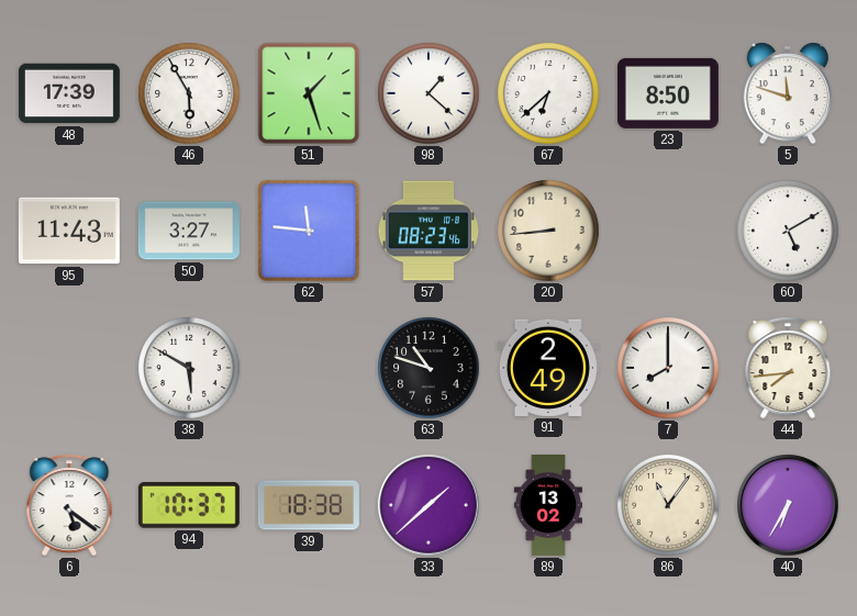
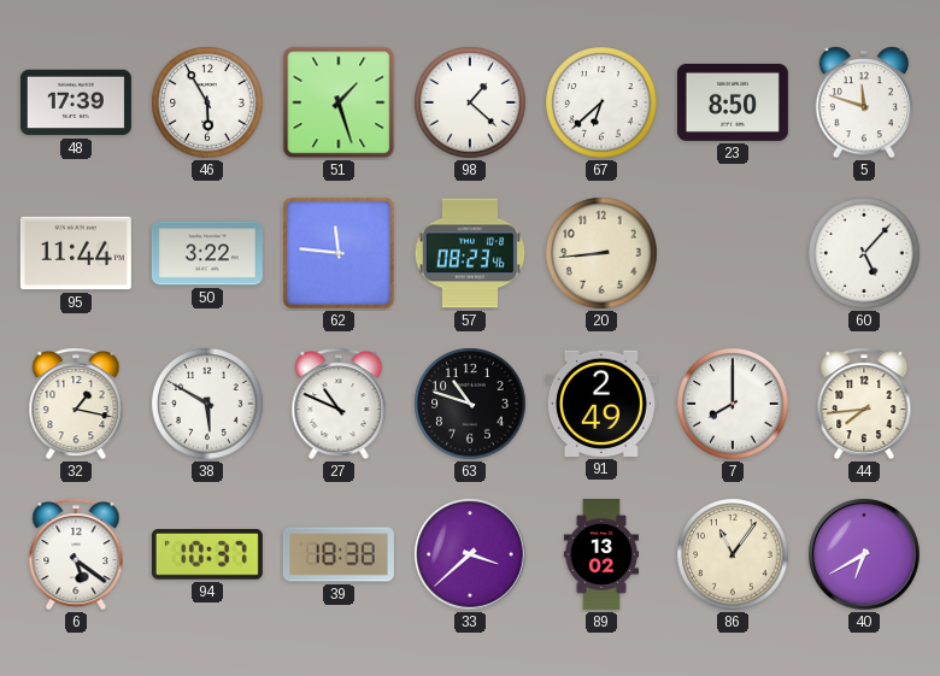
95: 11:43 -> 11:44 (76, 253)
50: 3:27 -> 3:22 (207, 253)
60: 5:10 -> 5:07 (864, 253)
32: none -> 1:17 (76, 404)
27: none -> 10:49 (339, 404)
33: 1:38 -> 3:38 (470, 554)
40: 6:35 -> 6:40 (864, 554)
